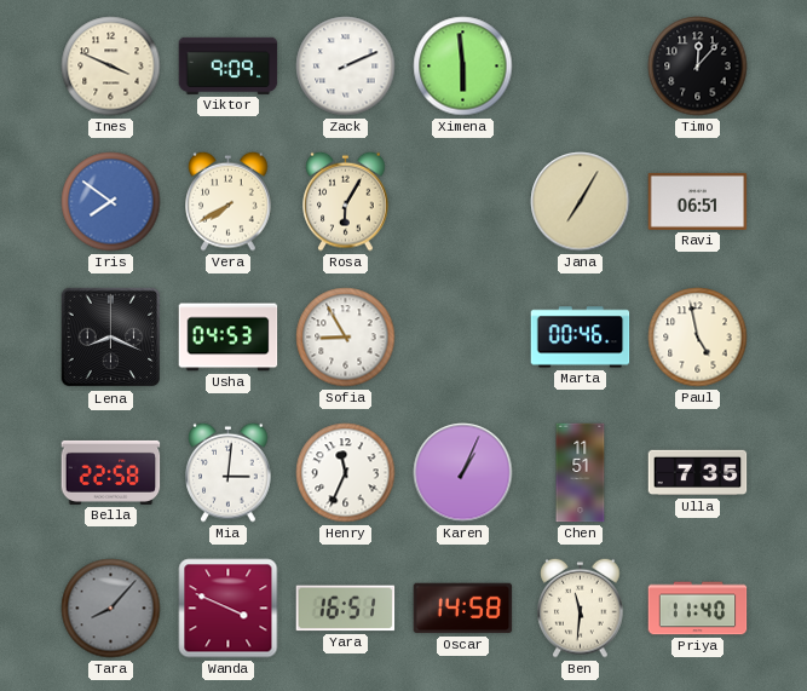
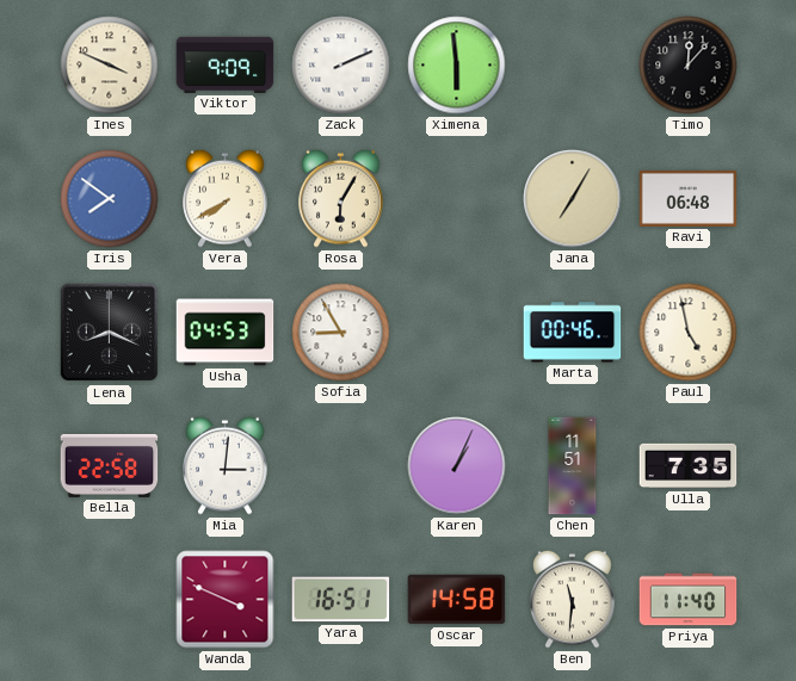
Ravi: 06:51 -> 06:48 (689, 198)
Henry: 11:34 -> none (346, 473)
Tara: 8:07 -> none (111, 609)
